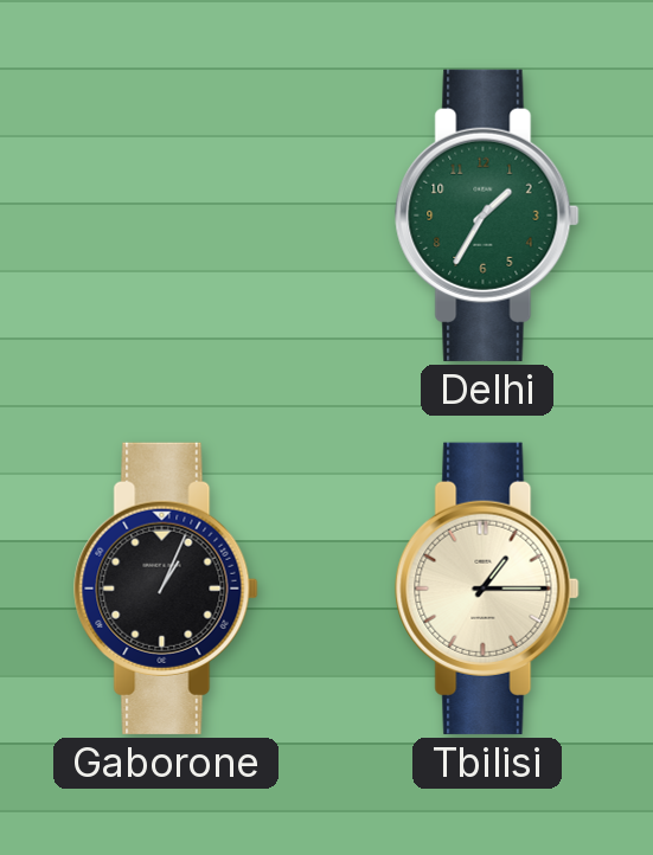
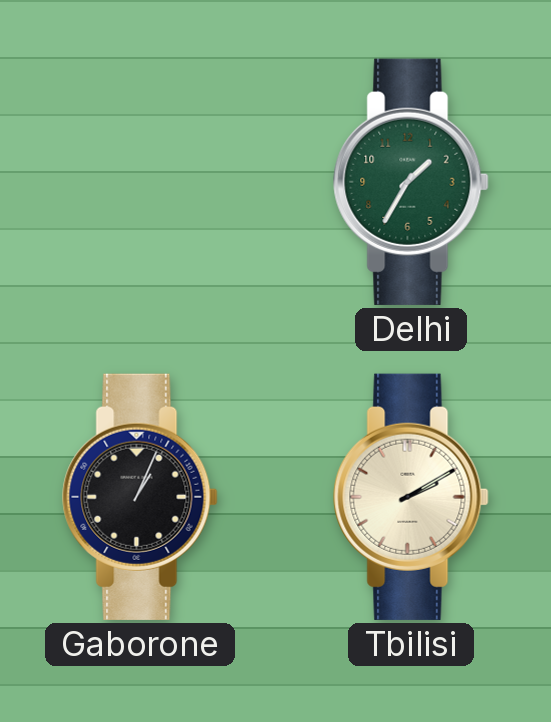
Tbilisi: 1:15 -> 2:10 (411, 497)
